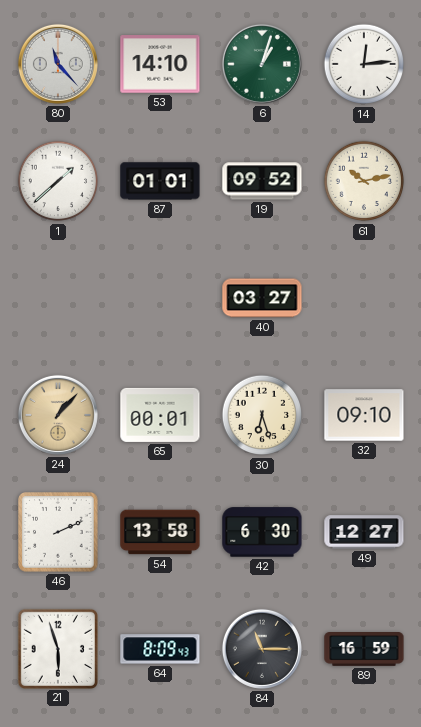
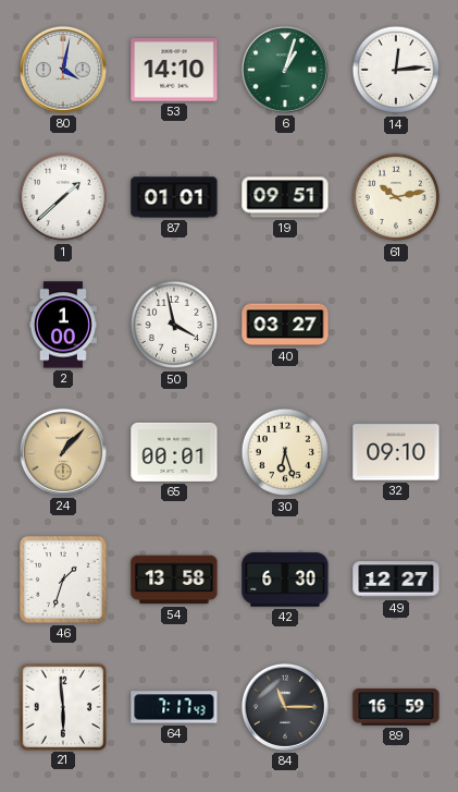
80: 11:23 -> 4:02 (63, 70)
19: 09:52 -> 09:51 (285, 197)
2: none -> 1:00 (63, 325)
50: none -> 3:58 (174, 325)
46: 2:11 -> 1:33 (64, 581)
21: 5:57 -> 5:59 (62, 706)
64: 8:09 -> 7:17 (174, 707)
